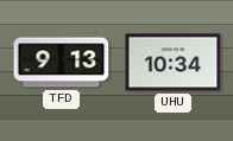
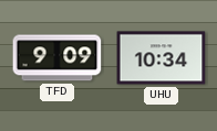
TFD: 9:13 -> 9:09 (58, 58)
